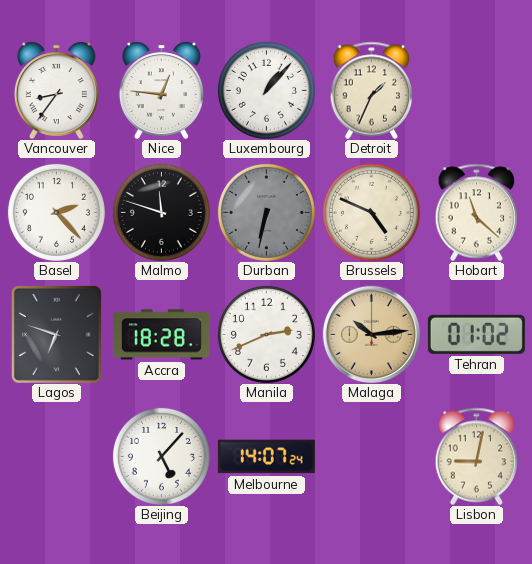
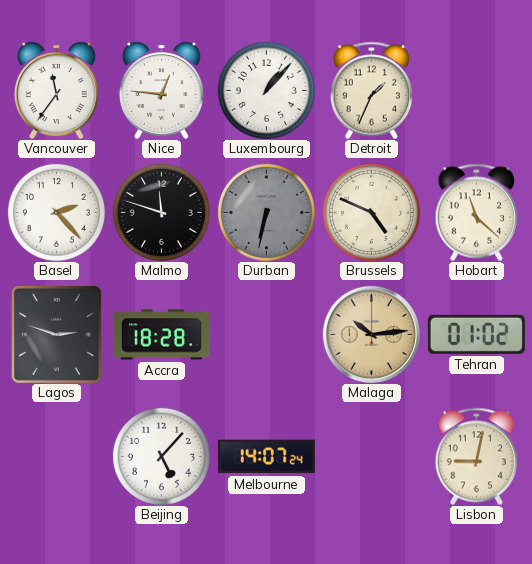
Vancouver: 8:36 -> 11:36 (56, 90)
Lagos: 6:48 -> 2:48 (56, 334)
Manila: 2:41 -> none (266, 334)
